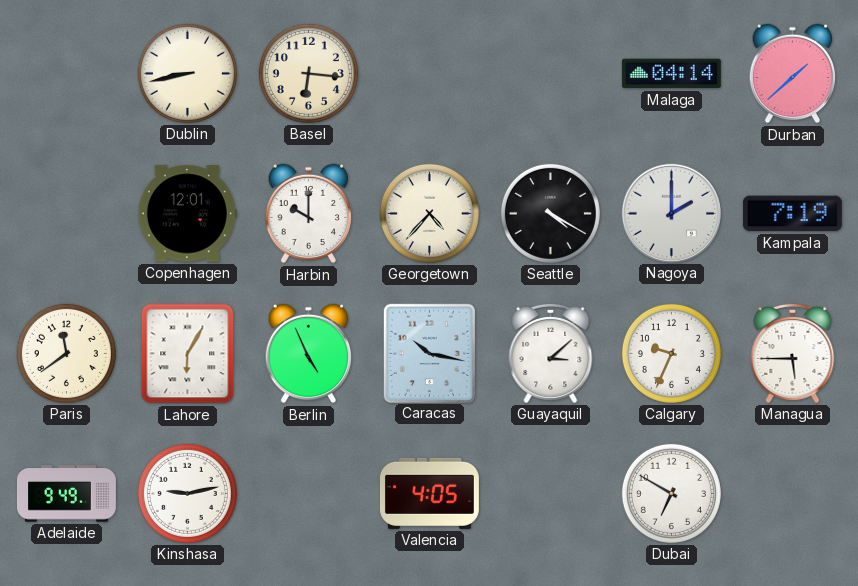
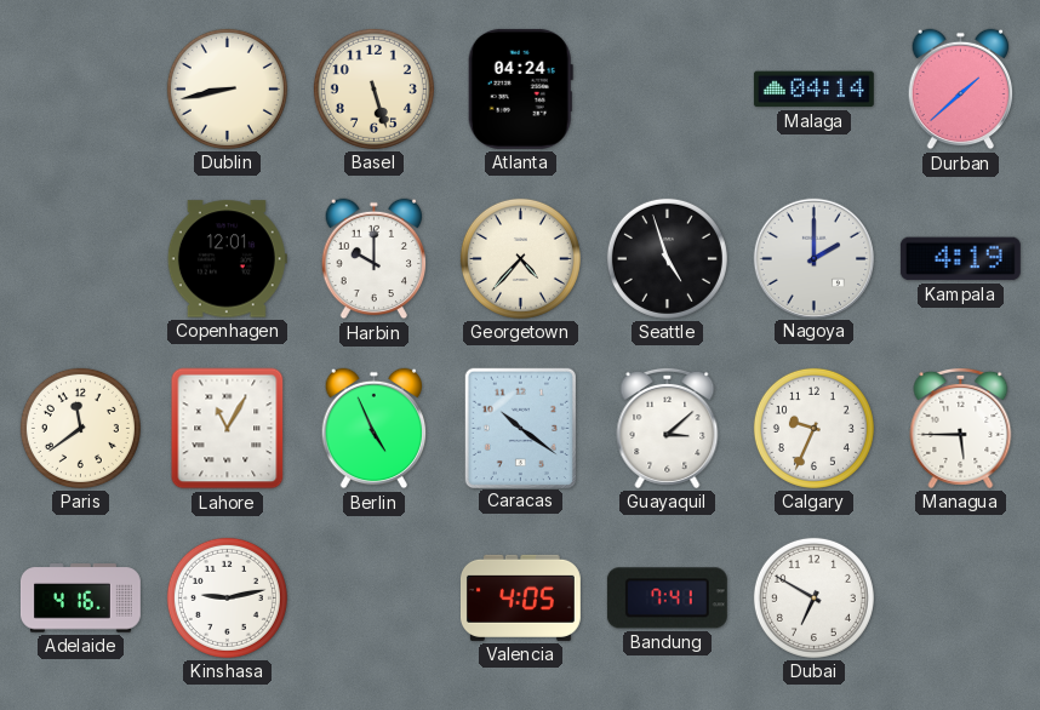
Basel: 6:16 -> 5:27 (373, 88)
Atlanta: none -> 04:24 (520, 88)
Seattle: 4:20 -> 4:57 (667, 258)
Kampala: 7:19 -> 4:19 (960, 259)
Lahore: 6:05 -> 11:05 (228, 429)
Caracas: 10:17 -> 10:21 (520, 428)
Adelaide: 9:49 -> 4:16 (80, 599)
Bandung: none -> 7:41 (667, 599)
